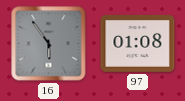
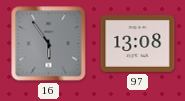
97: 01:08 -> 13:08 (138, 44)
